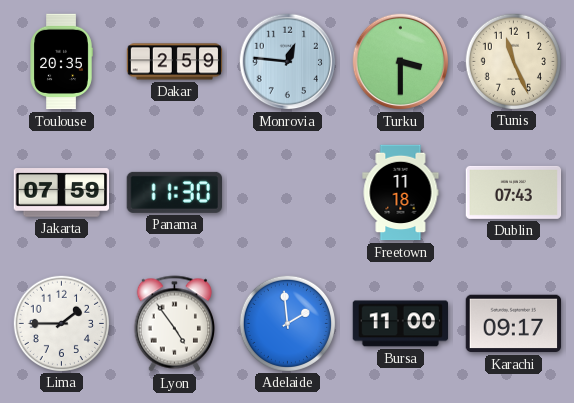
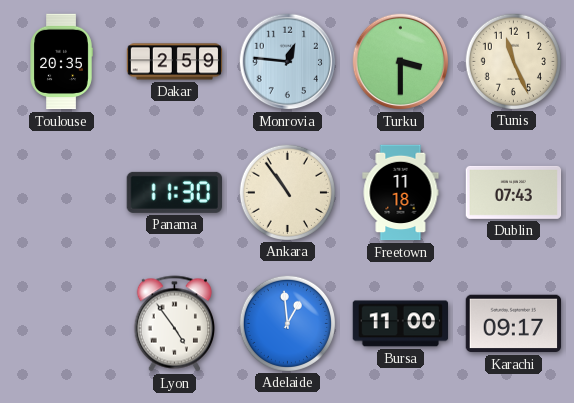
Jakarta: 07:59 -> none (62, 193)
Ankara: none -> 10:54 (287, 192)
Lima: 1:45 -> none (61, 323)
Adelaide: 1:59 -> 12:59 (287, 323)
